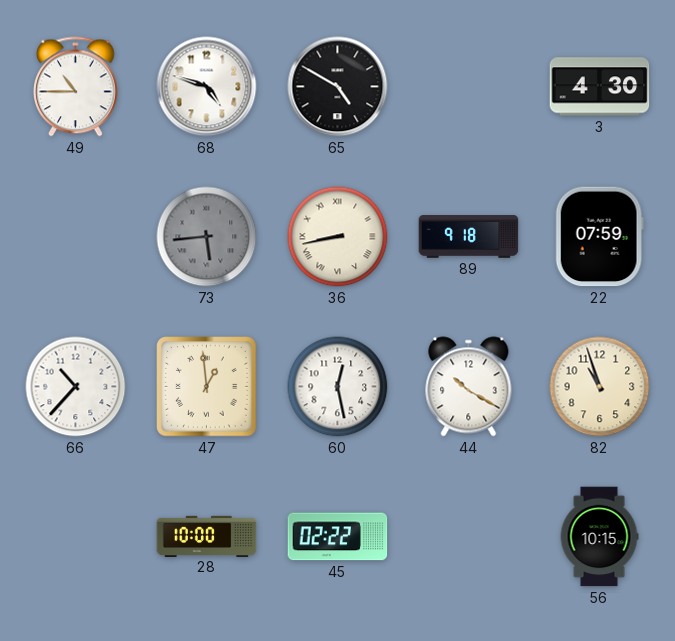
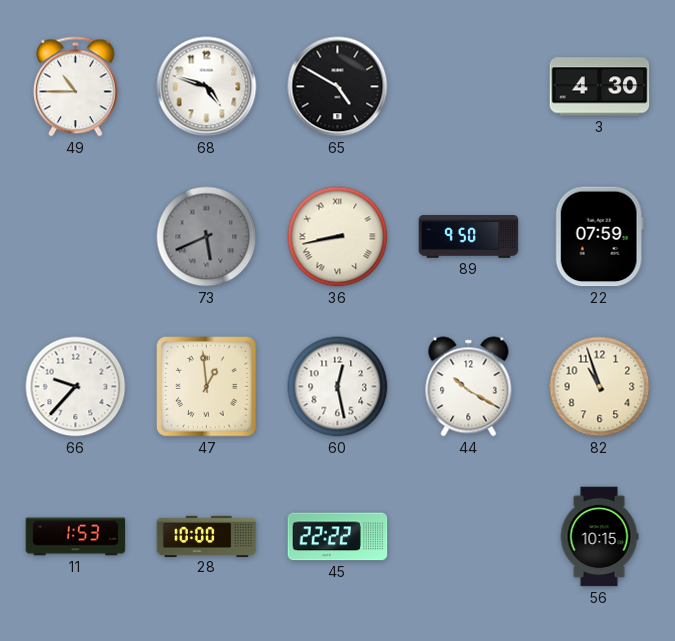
73: 5:44 -> 5:41 (207, 237)
89: 9:18 -> 9:50 (469, 237)
66: 10:37 -> 9:37 (76, 387)
11: none -> 1:53 (76, 537)
45: 02:22 -> 22:22 (338, 537)
